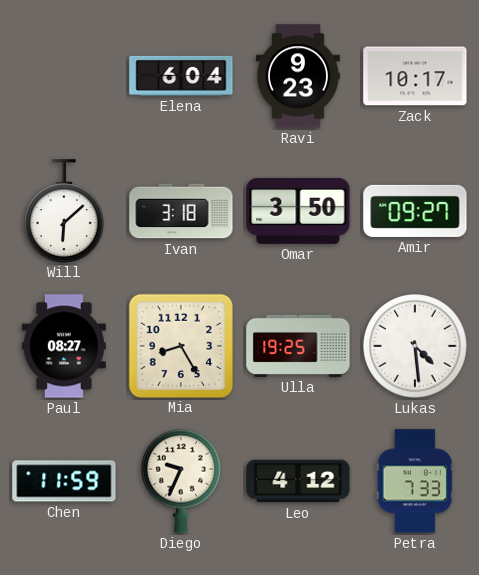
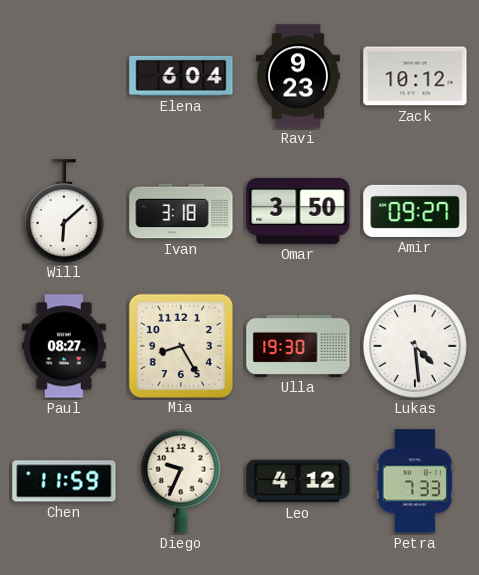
Zack: 10:17 -> 10:12 (415, 76)
Ulla: 19:25 -> 19:30 (298, 346)
